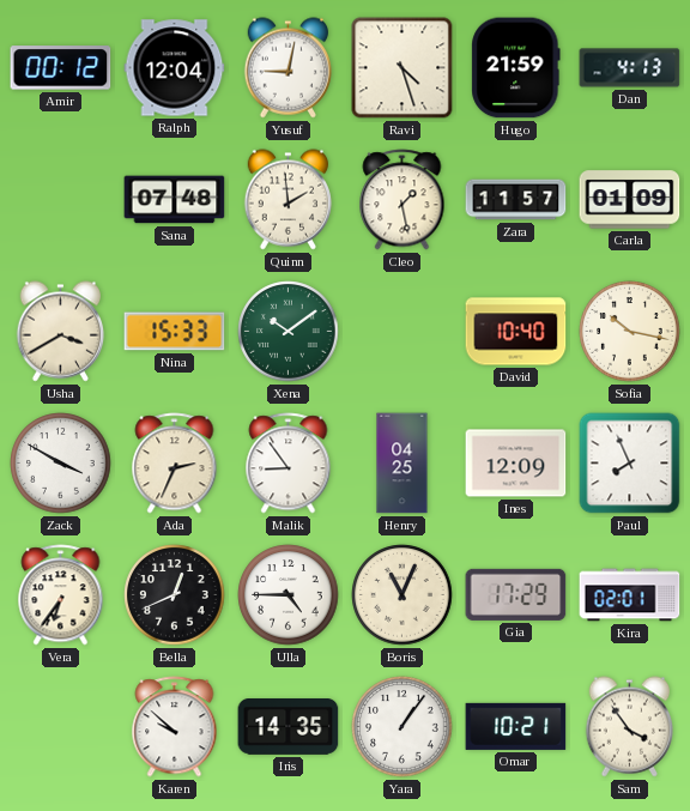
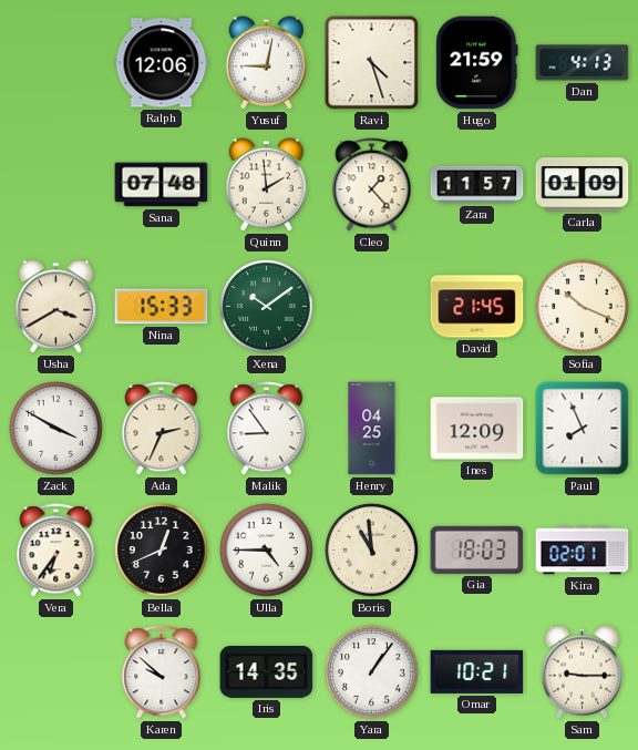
Amir: 00:12 -> none (61, 68)
Ralph: 12:04 -> 12:06 (162, 63)
Cleo: 1:28 -> 1:23 (372, 185)
David: 10:40 -> 21:45 (477, 307)
Sofia: 10:17 -> 10:19 (583, 307)
Boris: 11:04 -> 10:59 (372, 551)
Gia: 17:29 -> 18:03 (477, 549)
Sam: 3:54 -> 9:15 (583, 672)
